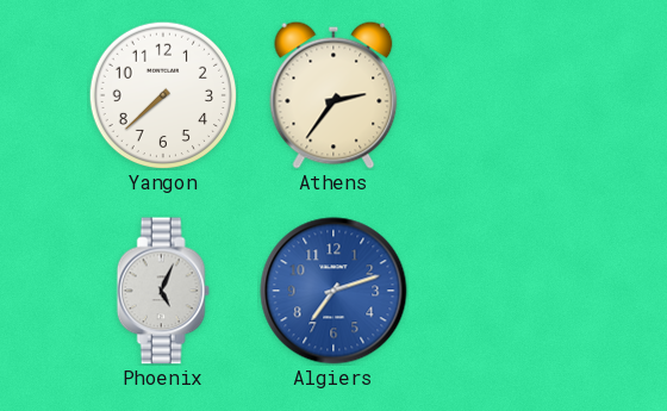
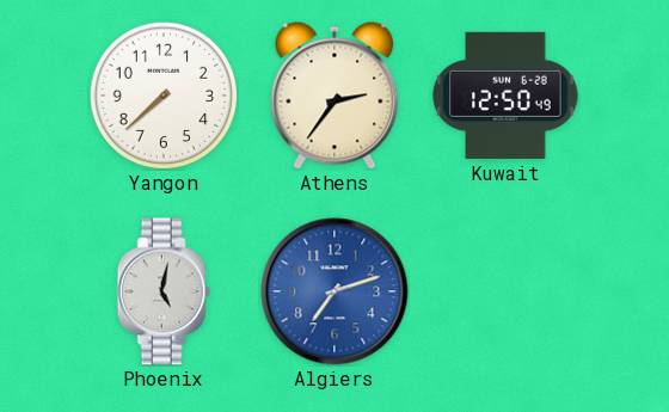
Kuwait: none -> 12:50 (505, 96)
Phoenix: 5:04 -> 5:02 (164, 291)
